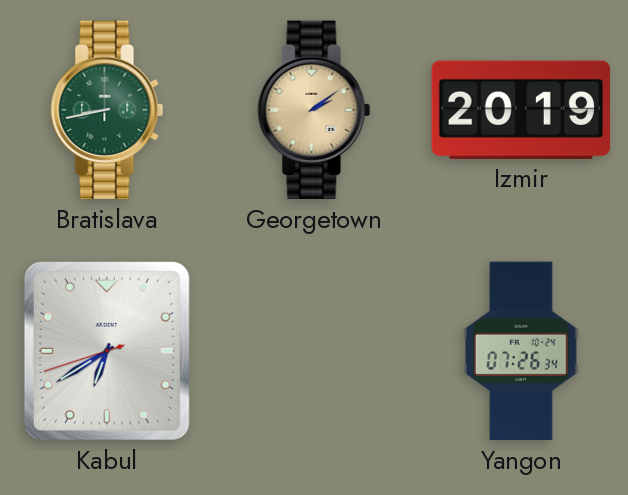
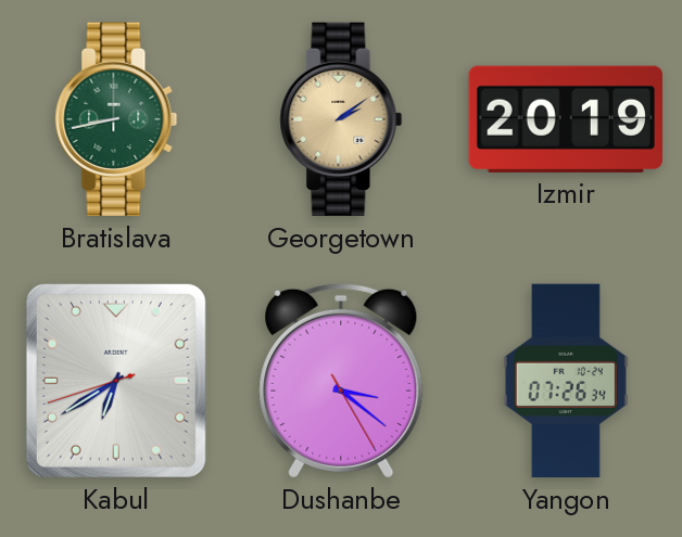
Dushanbe: none -> 3:21 (341, 381)
